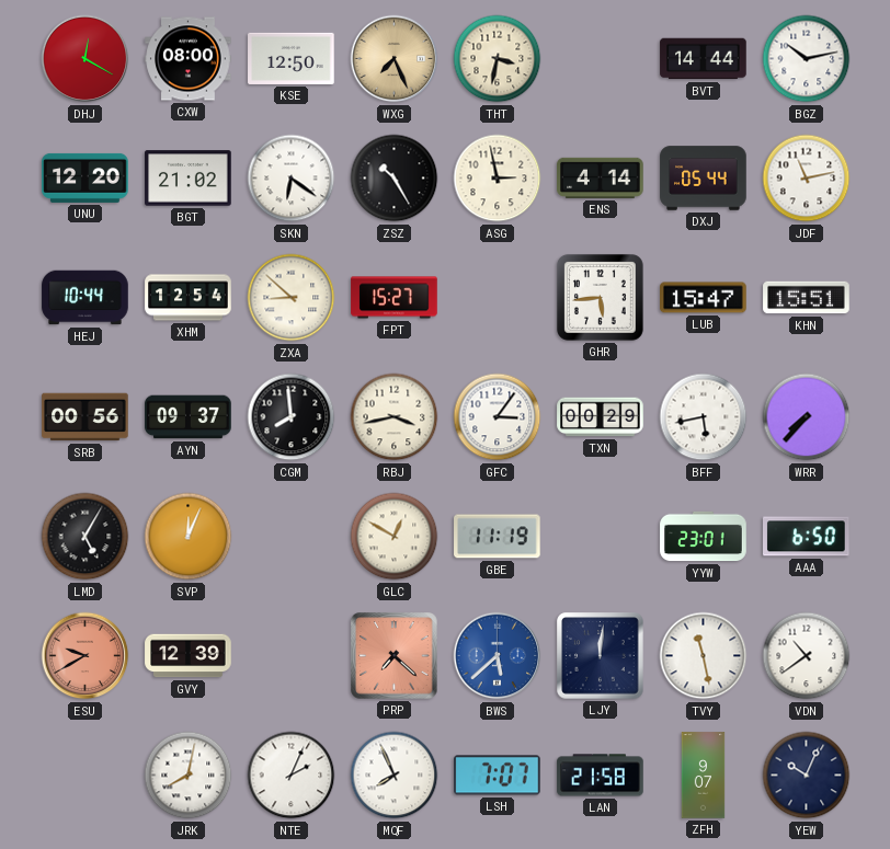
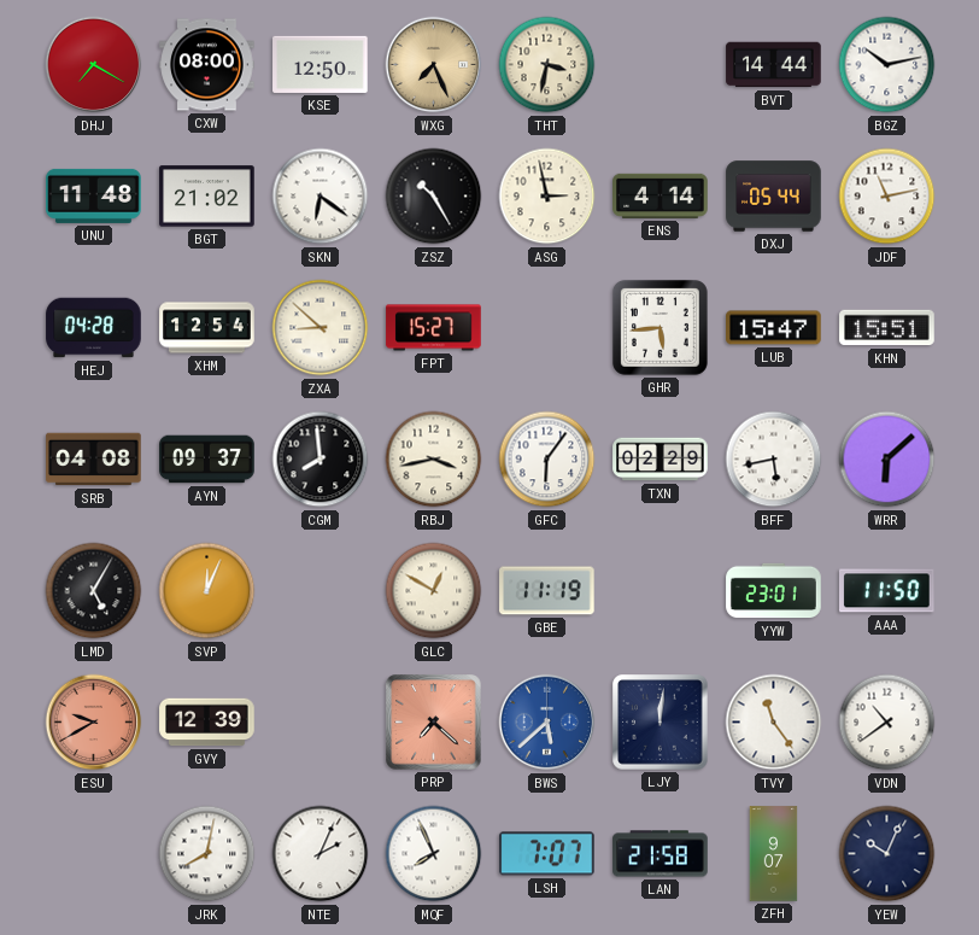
DHJ: 12:20 -> 7:20 (94, 65)
UNU: 12:20 -> 11:48 (94, 195)
HEJ: 10:44 -> 04:28 (94, 328)
SRB: 00:56 -> 04:08 (94, 460)
GFC: 3:06 -> 6:06 (547, 460)
TXN: 00:29 -> 02:29 (661, 460)
WRR: 7:37 -> 6:08 (887, 460)
AAA: 6:50 -> 11:50 (887, 591)
TVY: 11:28 -> 11:24 (774, 723)
